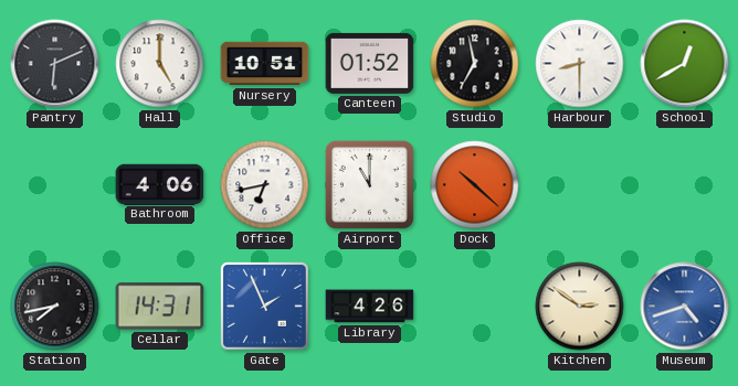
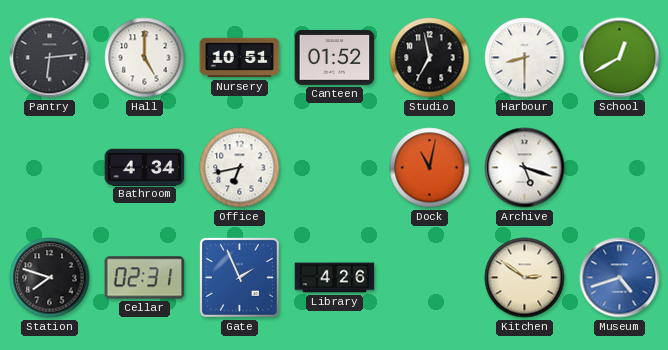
Pantry: 6:11 -> 6:14 (50, 58)
Bathroom: 4:06 -> 4:34 (145, 167)
Airport: 11:00 -> none (369, 184)
Dock: 10:22 -> 11:02 (430, 168)
Archive: none -> 5:18 (525, 168)
Station: 7:43 -> 7:48 (50, 278)
Cellar: 14:31 -> 02:31 (145, 278)
